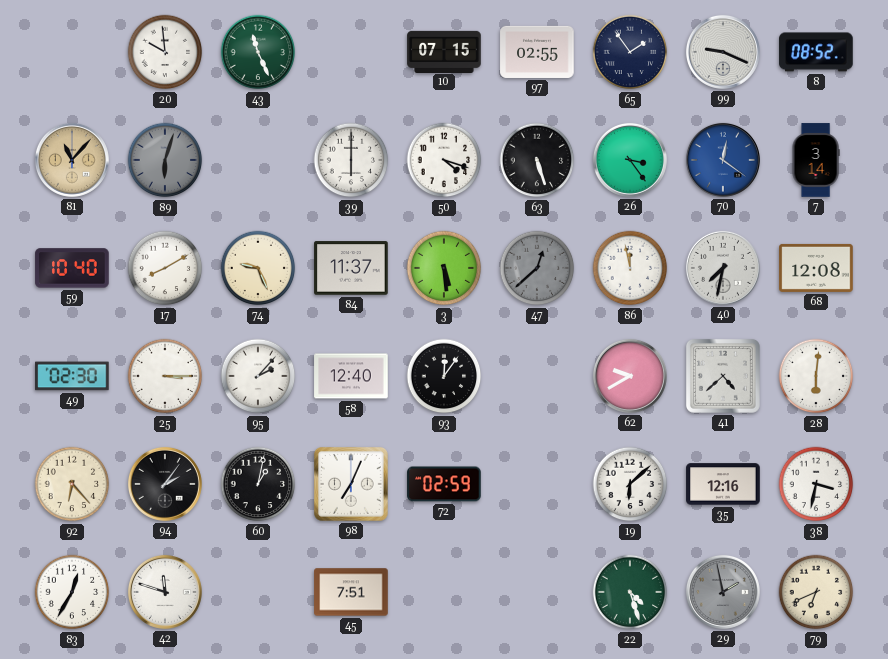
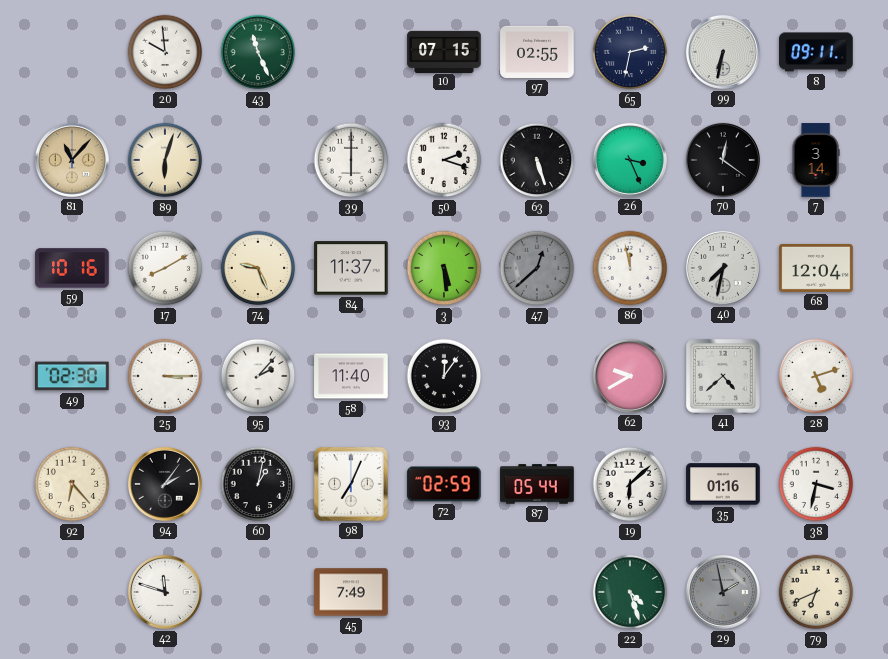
65: 1:54 -> 2:32 (630, 52)
99: 9:19 -> 6:32 (723, 52)
8: 08:52 -> 09:11 (816, 52)
89 dial: grey -> cream (165, 160)
50: 4:18 -> 2:18 (444, 160)
26: 3:24 -> 3:26 (630, 160)
70 dial: blue -> black (723, 160)
59: 10:40 -> 10:16 (72, 268)
68: 12:08 -> 12:04 (816, 268)
58: 12:40 -> 11:40 (351, 376)
28: 6:01 -> 5:12 (816, 376)
87: none -> 05:44 (537, 484)
35: 12:16 -> 01:16 (723, 484)
83: 12:35 -> none (72, 592)
45: 7:51 -> 7:49 (351, 592)
